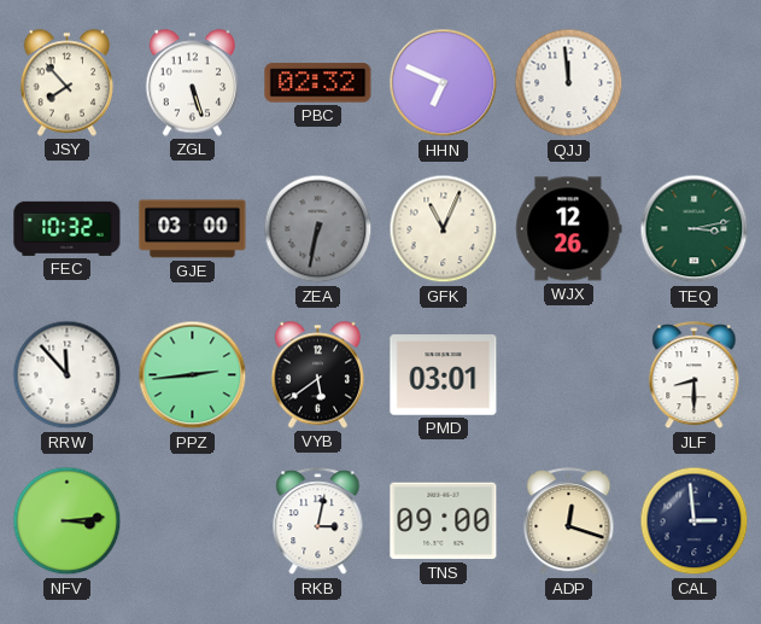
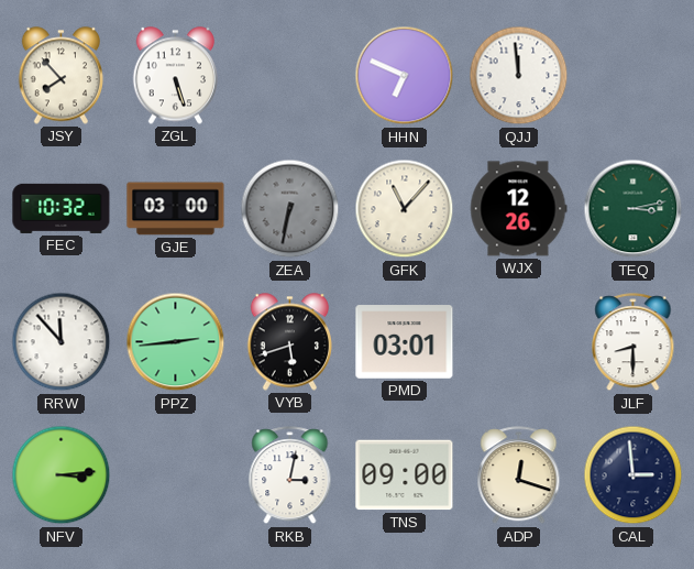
PBC: 02:32 -> none (318, 83)
GFK: 11:04 -> 11:07 (405, 209)
VYB: 5:39 -> 5:42 (290, 342)
